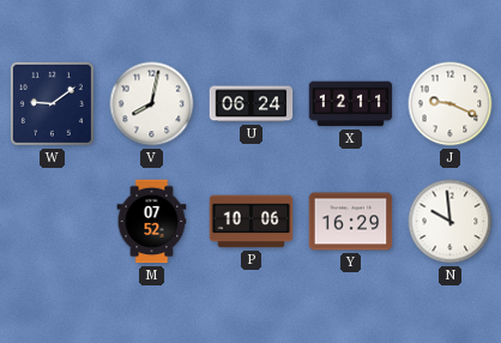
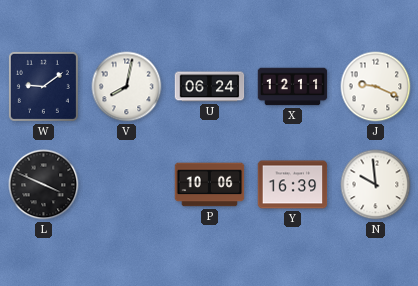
L: none -> 3:49 (44, 185)
M: 07:52 -> none (152, 222)
Y: 16:29 -> 16:39 (293, 185)
